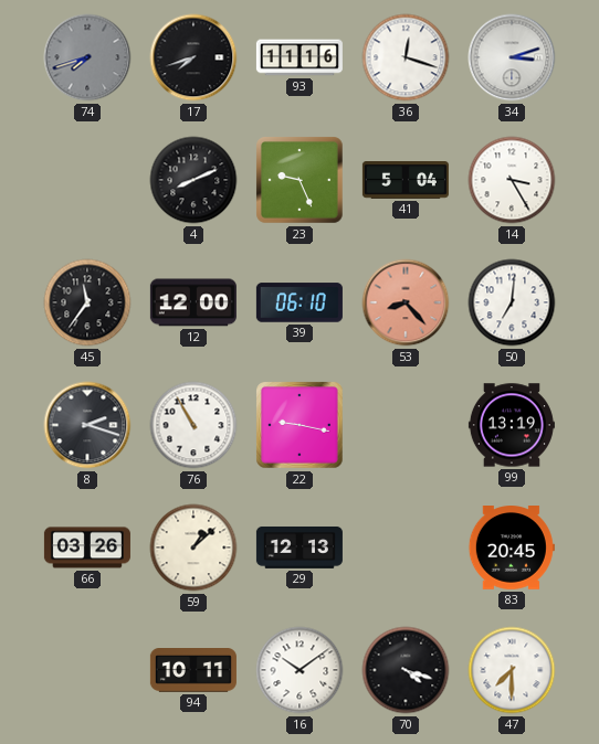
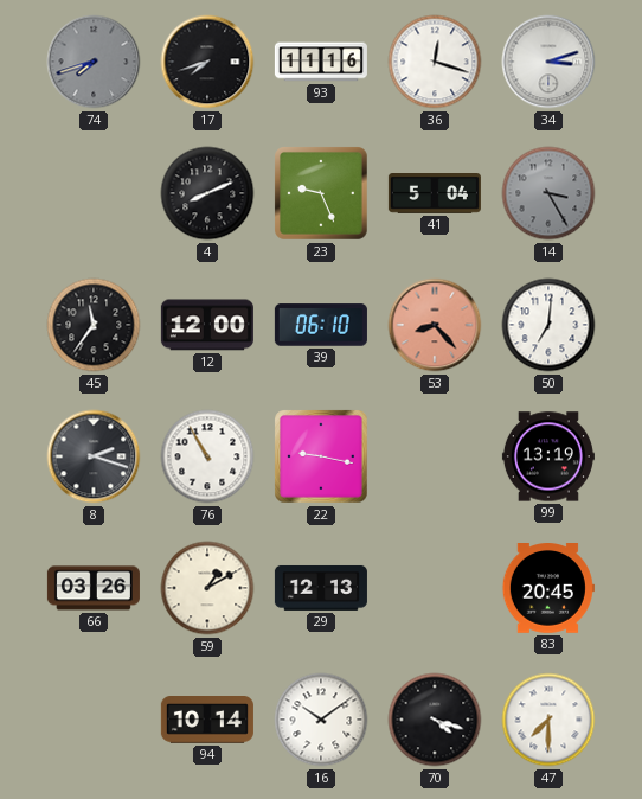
14 dial: white -> grey (548, 193)
59: 1:08 -> 1:10 (207, 588)
94: 10:11 -> 10:14 (207, 721)
